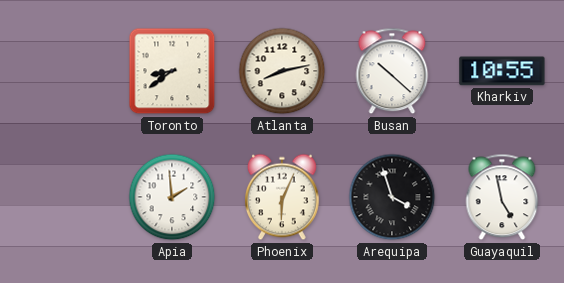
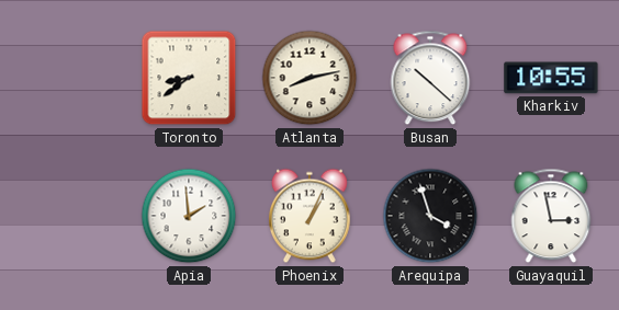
Phoenix: 6:04 -> 1:04 (311, 216)
Guayaquil: 4:58 -> 2:58 (551, 216)
